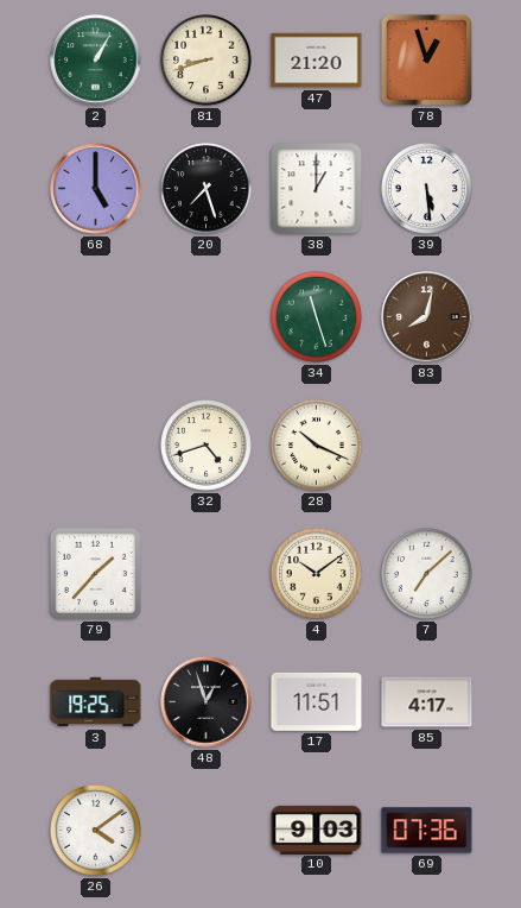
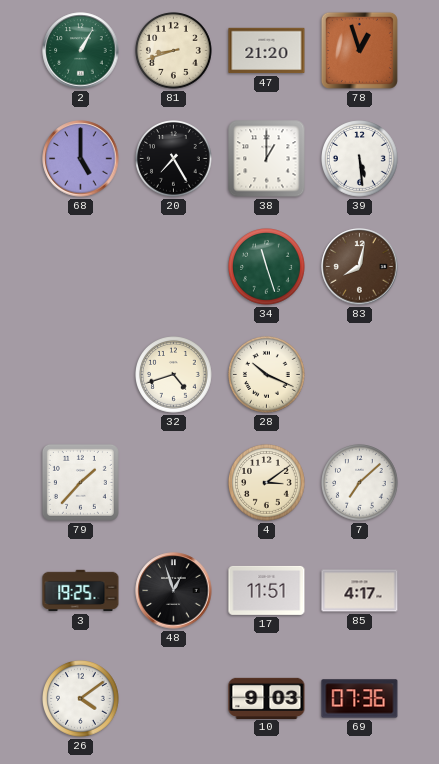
20: 7:27 -> 7:25 (174, 159)
4: 10:09 -> 3:09 (267, 483)
